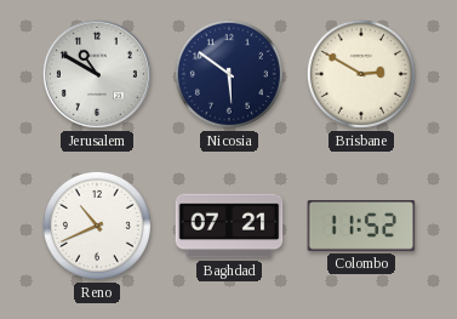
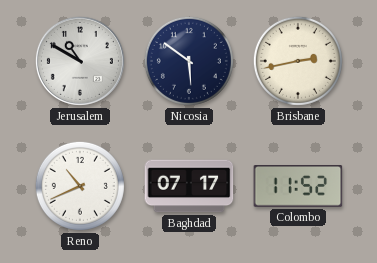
Brisbane: 2:50 -> 2:43 (298, 61)
Baghdad: 07:21 -> 07:17 (189, 186)
